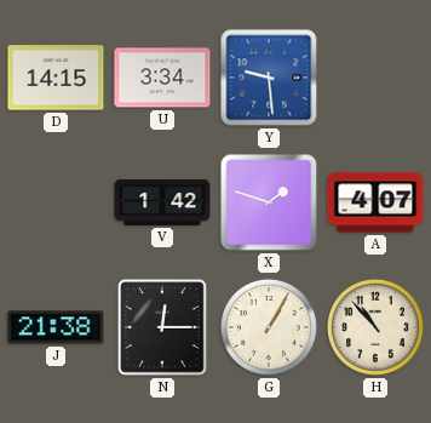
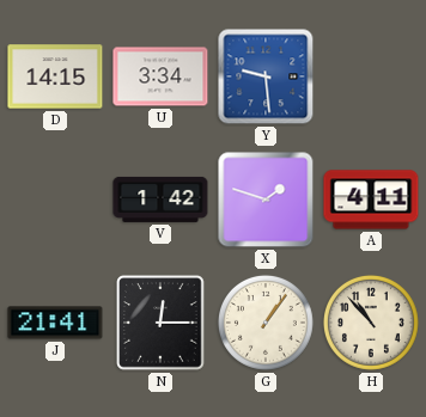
A: 4:07 -> 4:11 (371, 200)
J: 21:38 -> 21:41 (55, 323)
G: 1:05 -> 1:06 (266, 323)
